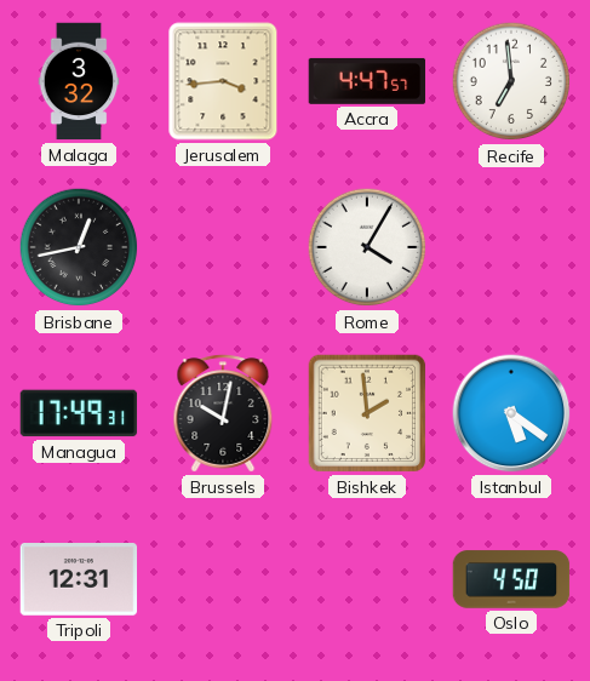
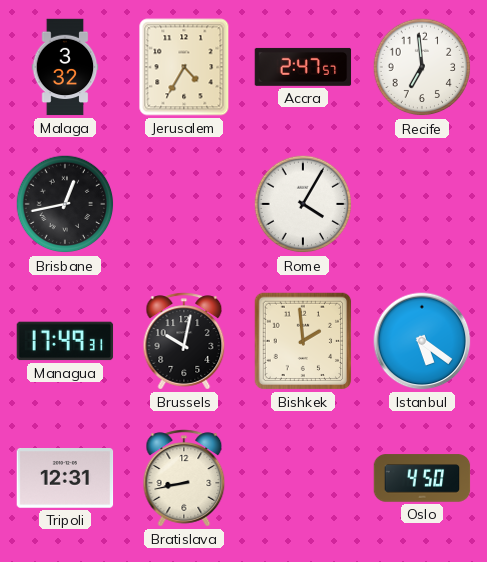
Jerusalem: 3:44 -> 4:35 (184, 67)
Accra: 4:47 -> 2:47 (303, 67)
Bratislava: none -> 8:43 (184, 478)
